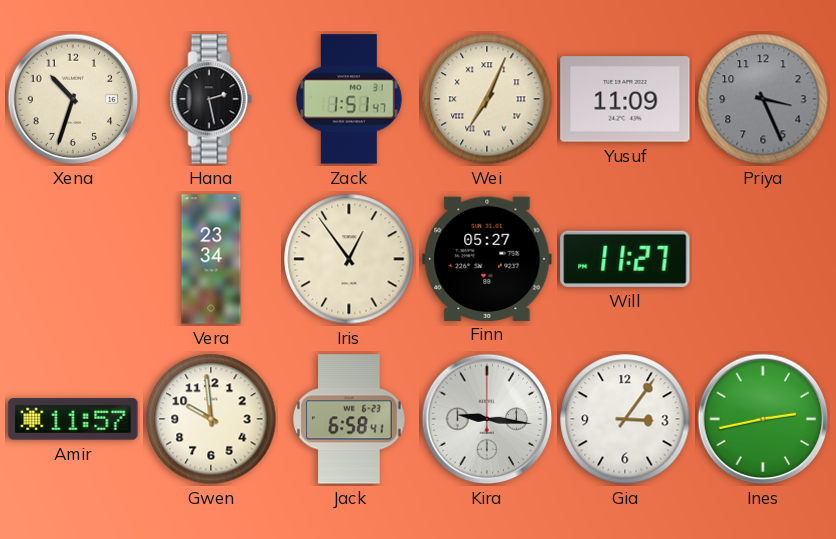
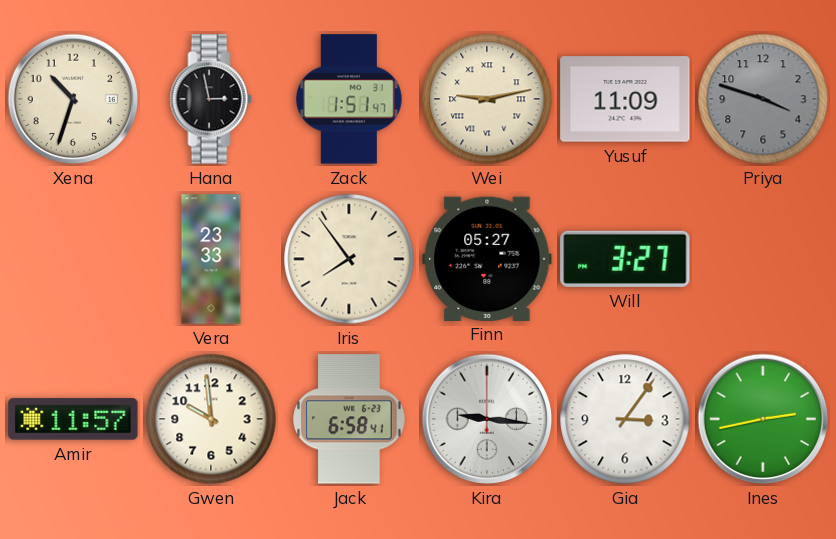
Hana: 2:28 -> 2:58 (211, 99)
Wei: 7:04 -> 9:13 (487, 99)
Priya: 3:26 -> 3:48 (763, 99)
Vera: 23:34 -> 23:33 (211, 259)
Iris: 12:54 -> 7:54 (349, 259)
Will: 11:27 -> 3:27 (625, 259)
